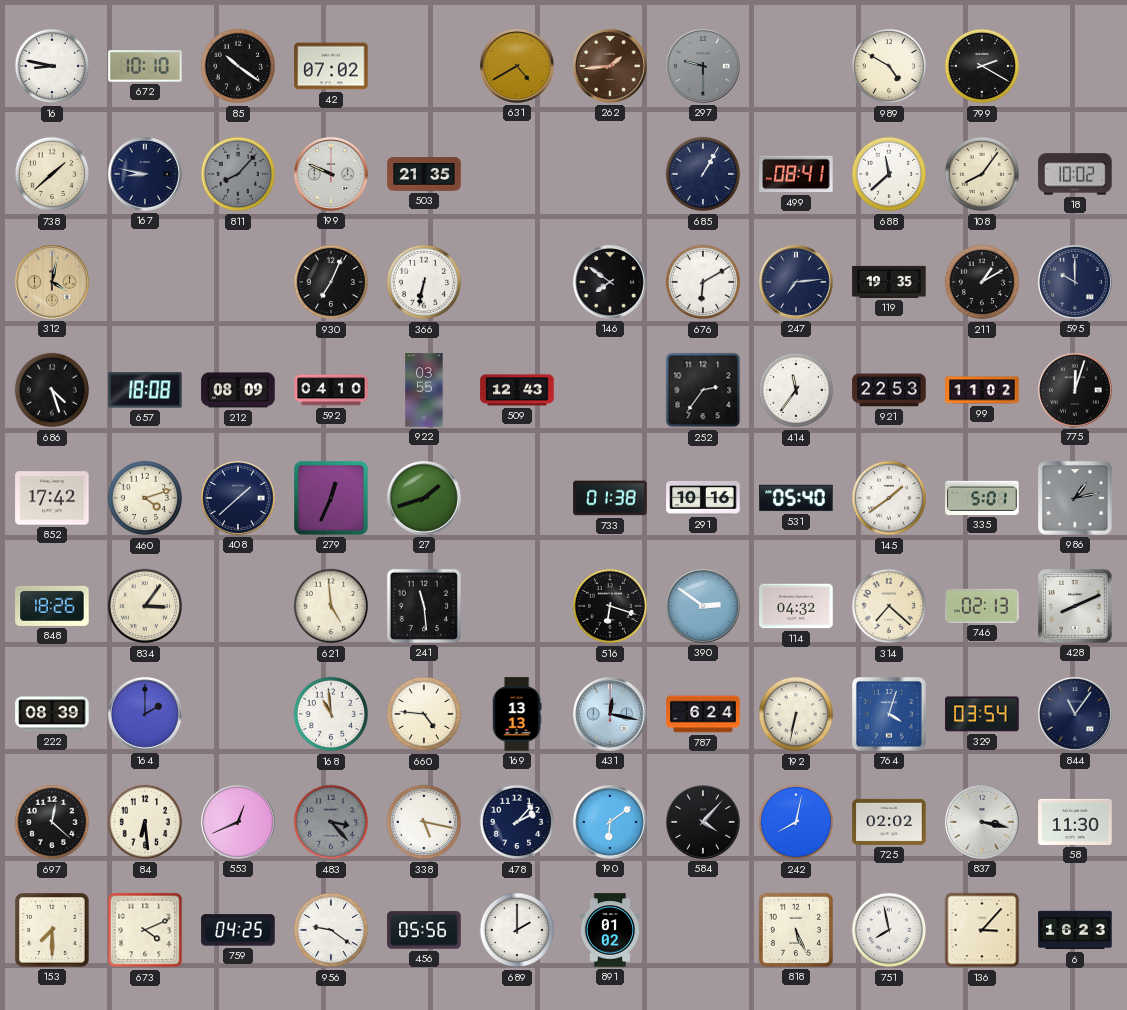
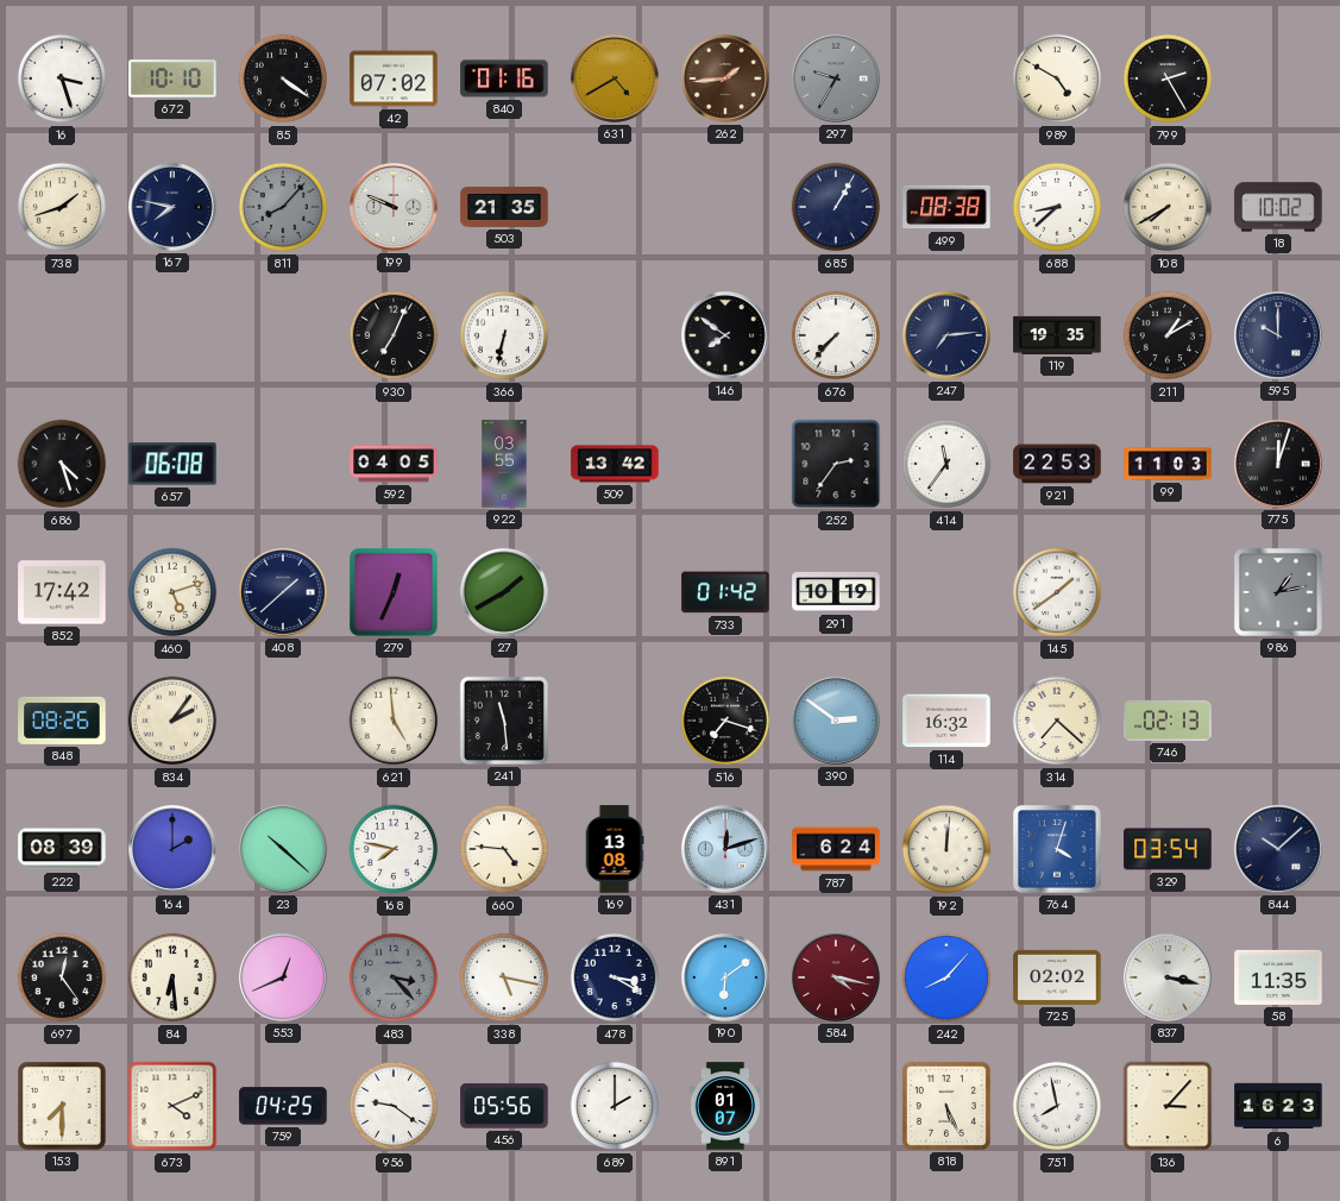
16: 8:47 -> 3:27 (62, 78)
85: 10:21 -> 4:21 (283, 78)
840: none -> 01:16 (504, 78)
297: 9:30 -> 9:35 (836, 78)
799: 2:20 -> 2:25 (1168, 78)
738: 1:38 -> 1:42 (62, 207)
167: 8:47 -> 7:47 (172, 207)
499: 08:41 -> 08:38 (946, 207)
688: 11:38 -> 8:38 (1057, 207)
108: 8:06 -> 7:40 (1168, 207)
312: 4:02 -> none (52, 282)
676: 6:10 -> 7:37 (836, 335)
657: 18:08 -> 06:08 (172, 464)
212: 08:09 -> none (238, 390)
592: 04:10 -> 04:05 (394, 464)
509: 12:43 -> 13:42 (615, 464)
99: 11:02 -> 11:03 (1168, 464)
460: 4:12 -> 5:12 (172, 592)
27: 1:42 -> 1:40 (504, 592)
733: 01:38 -> 01:42 (725, 592)
291: 10:16 -> 10:19 (836, 592)
531: 05:40 -> none (796, 498)
335: 5:01 -> none (982, 498)
848: 18:26 -> 08:26 (62, 721)
834: 3:06 -> 2:06 (172, 721)
516: 6:18 -> 7:18 (725, 721)
114: 04:32 -> 16:32 (946, 721)
428: 8:11 -> none (1076, 607)
23: none -> 10:22 (283, 849)
168: 10:59 -> 7:47 (394, 849)
169: 13:13 -> 13:08 (615, 849)
431: 12:17 -> 12:12 (725, 849)
192: 6:32 -> 12:01 (946, 849)
844: 11:06 -> 10:08 (1278, 849)
697: 12:22 -> 12:24 (62, 977)
478: 2:07 -> 3:20 (615, 977)
584: 4:07 -> 4:17 (836, 977)
584 dial: black -> burgundy (836, 977)
242: 8:02 -> 8:07 (946, 977)
58: 11:30 -> 11:35 (1278, 977)
891: 01:02 -> 01:07 (725, 1106)
